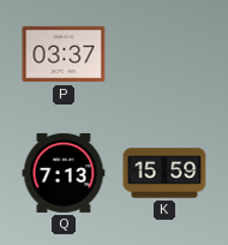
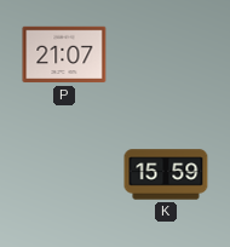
P: 03:37 -> 21:07 (64, 54)
Q: 7:13 -> none (64, 173)
